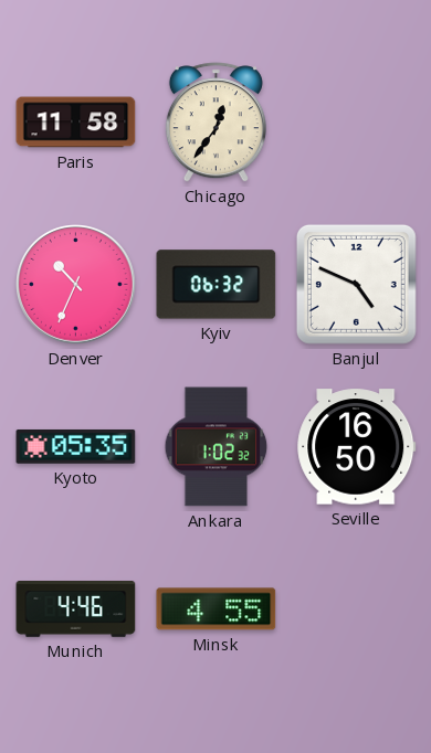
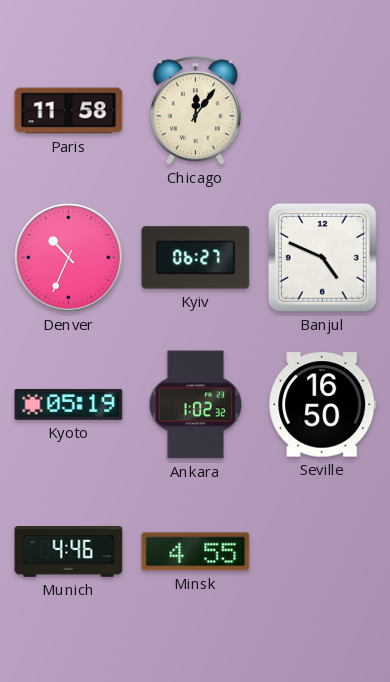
Chicago: 12:36 -> 12:06 (195, 111)
Kyiv: 06:32 -> 06:27 (196, 258)
Kyoto: 05:35 -> 05:19 (69, 404)
